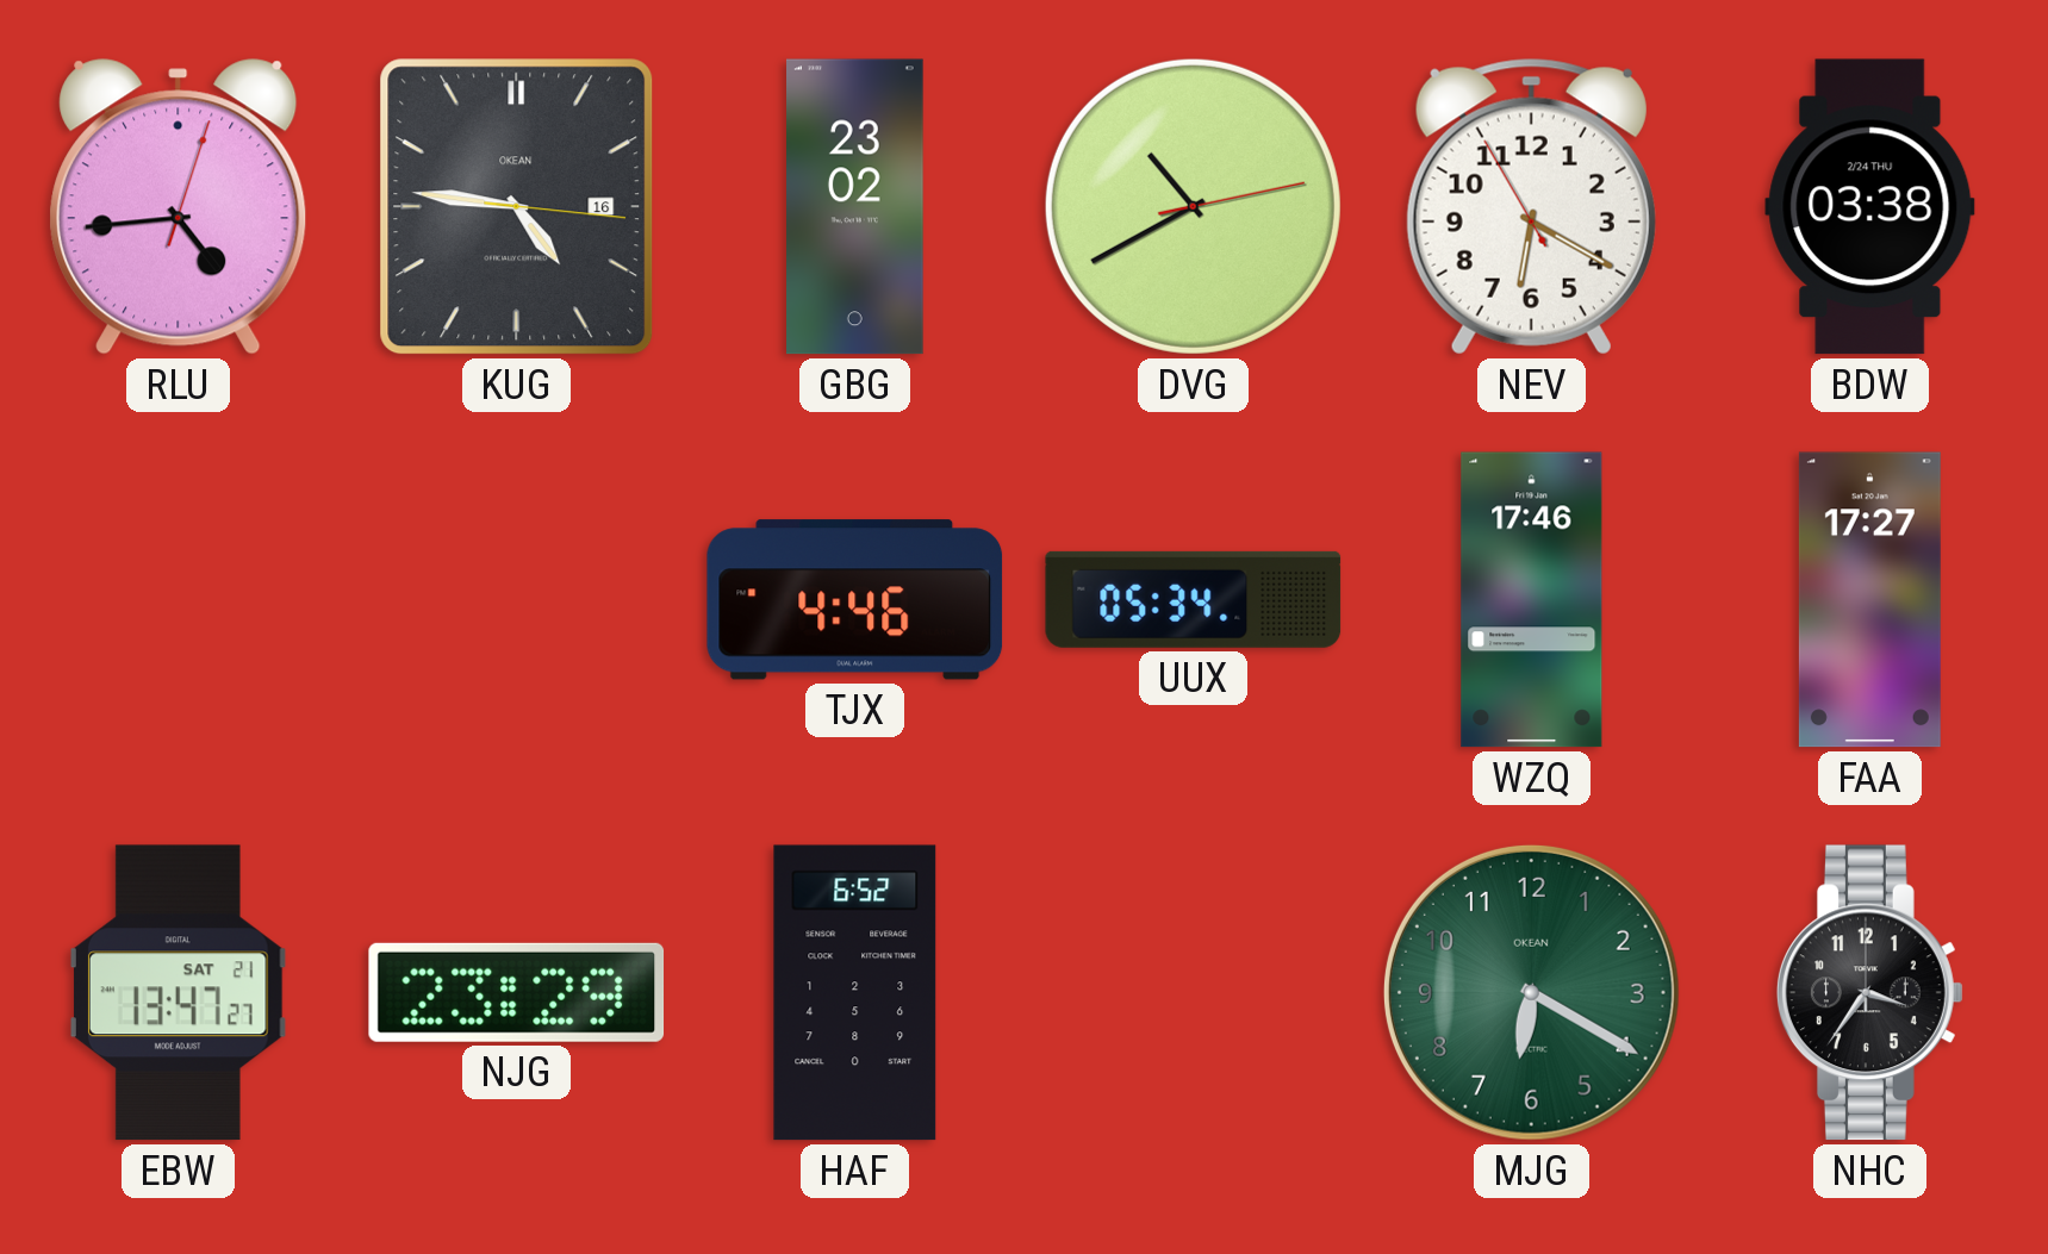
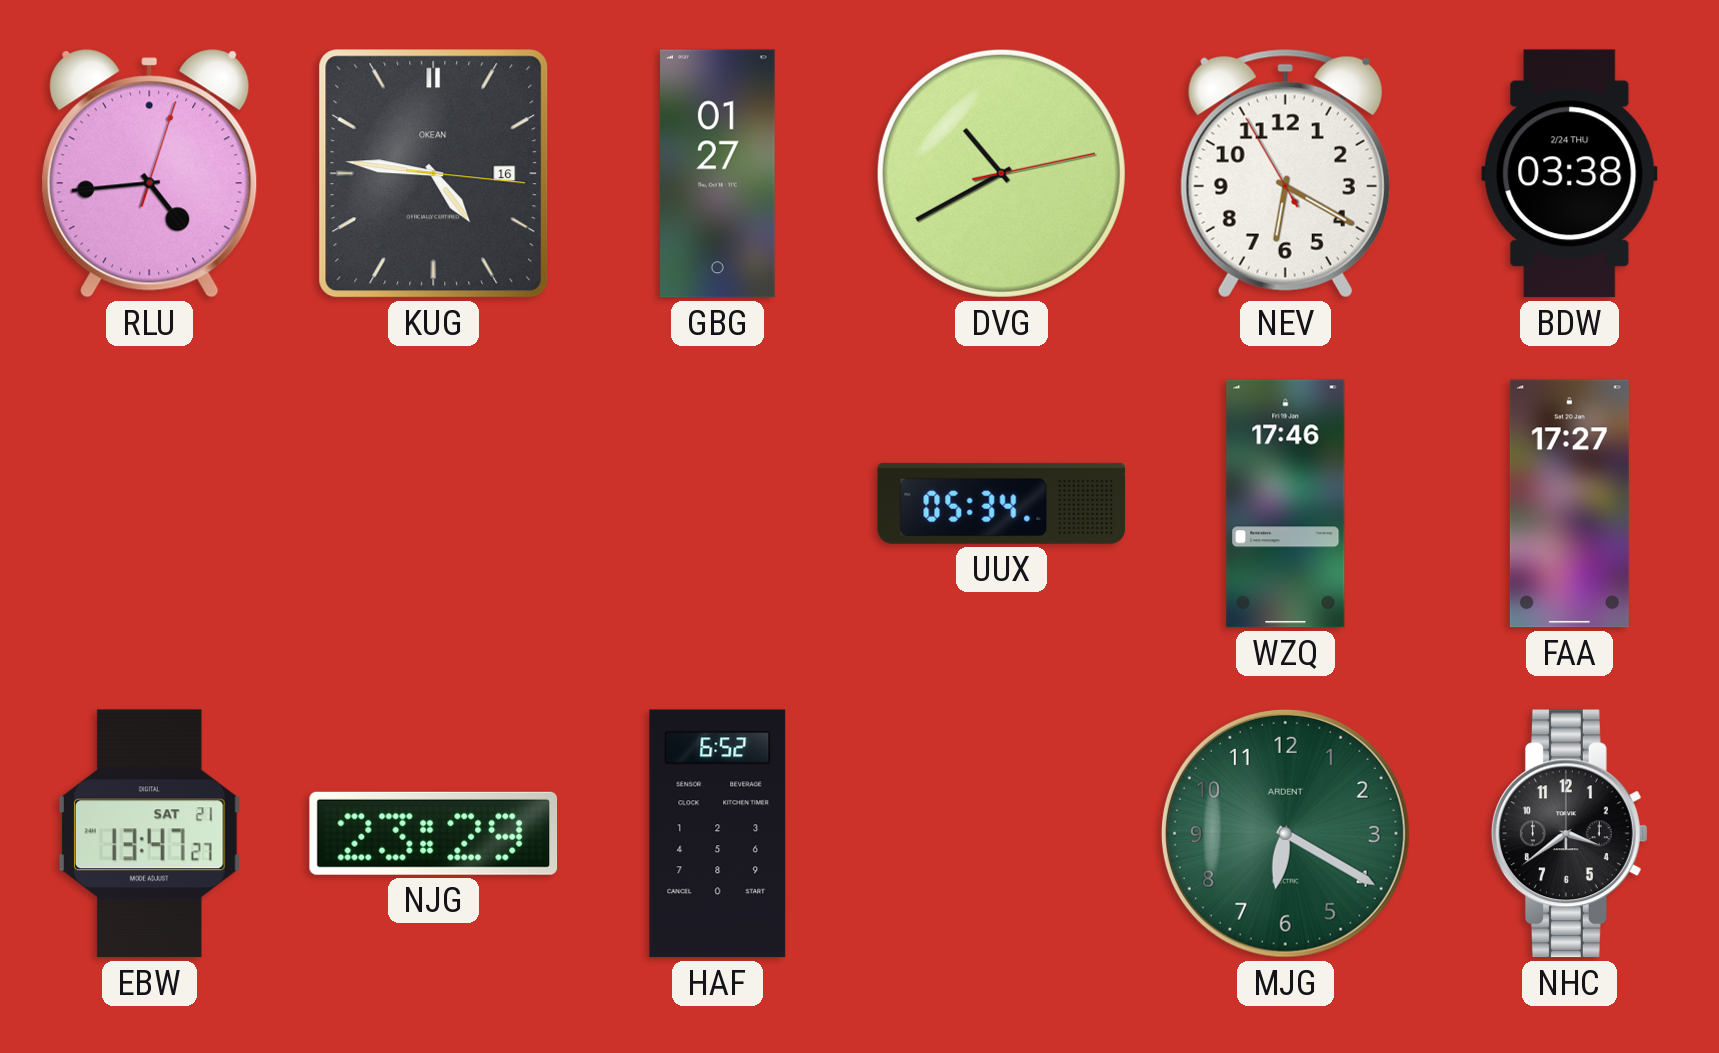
GBG: 23:02 -> 01:27 (718, 174)
TJX: 4:46 -> none (855, 600)
MJG brand: OKEAN -> ARDENT (1285, 833)
NHC: 3:36 -> 3:39 (1570, 834)
